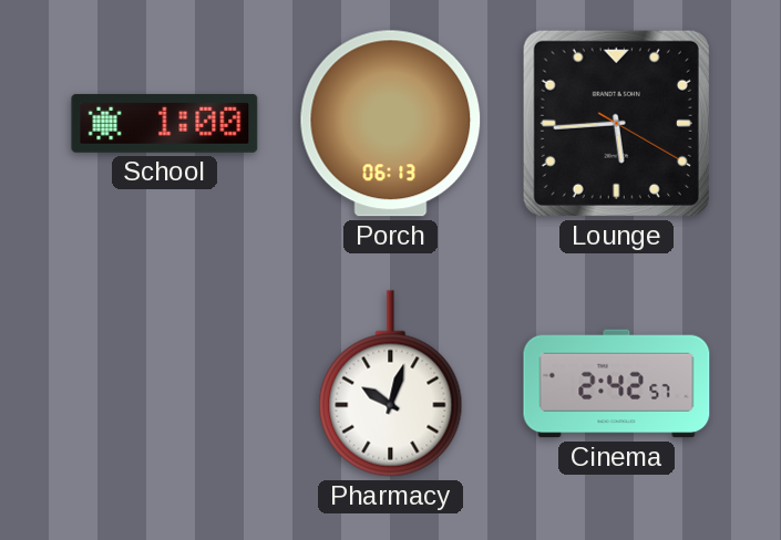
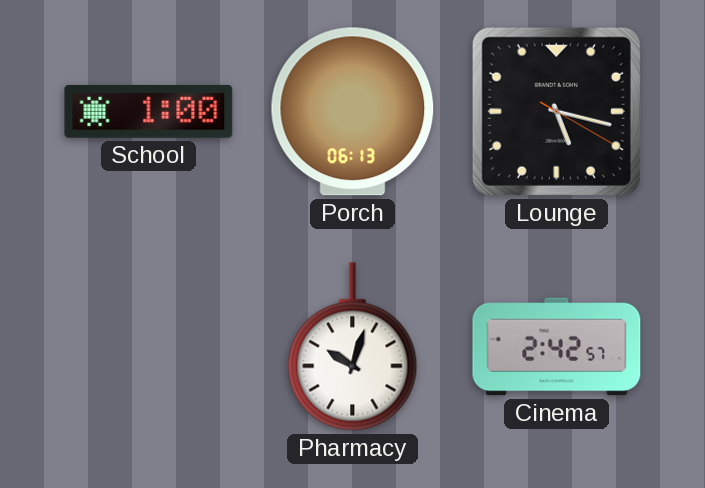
Lounge: 5:44 -> 5:17 (556, 111)
